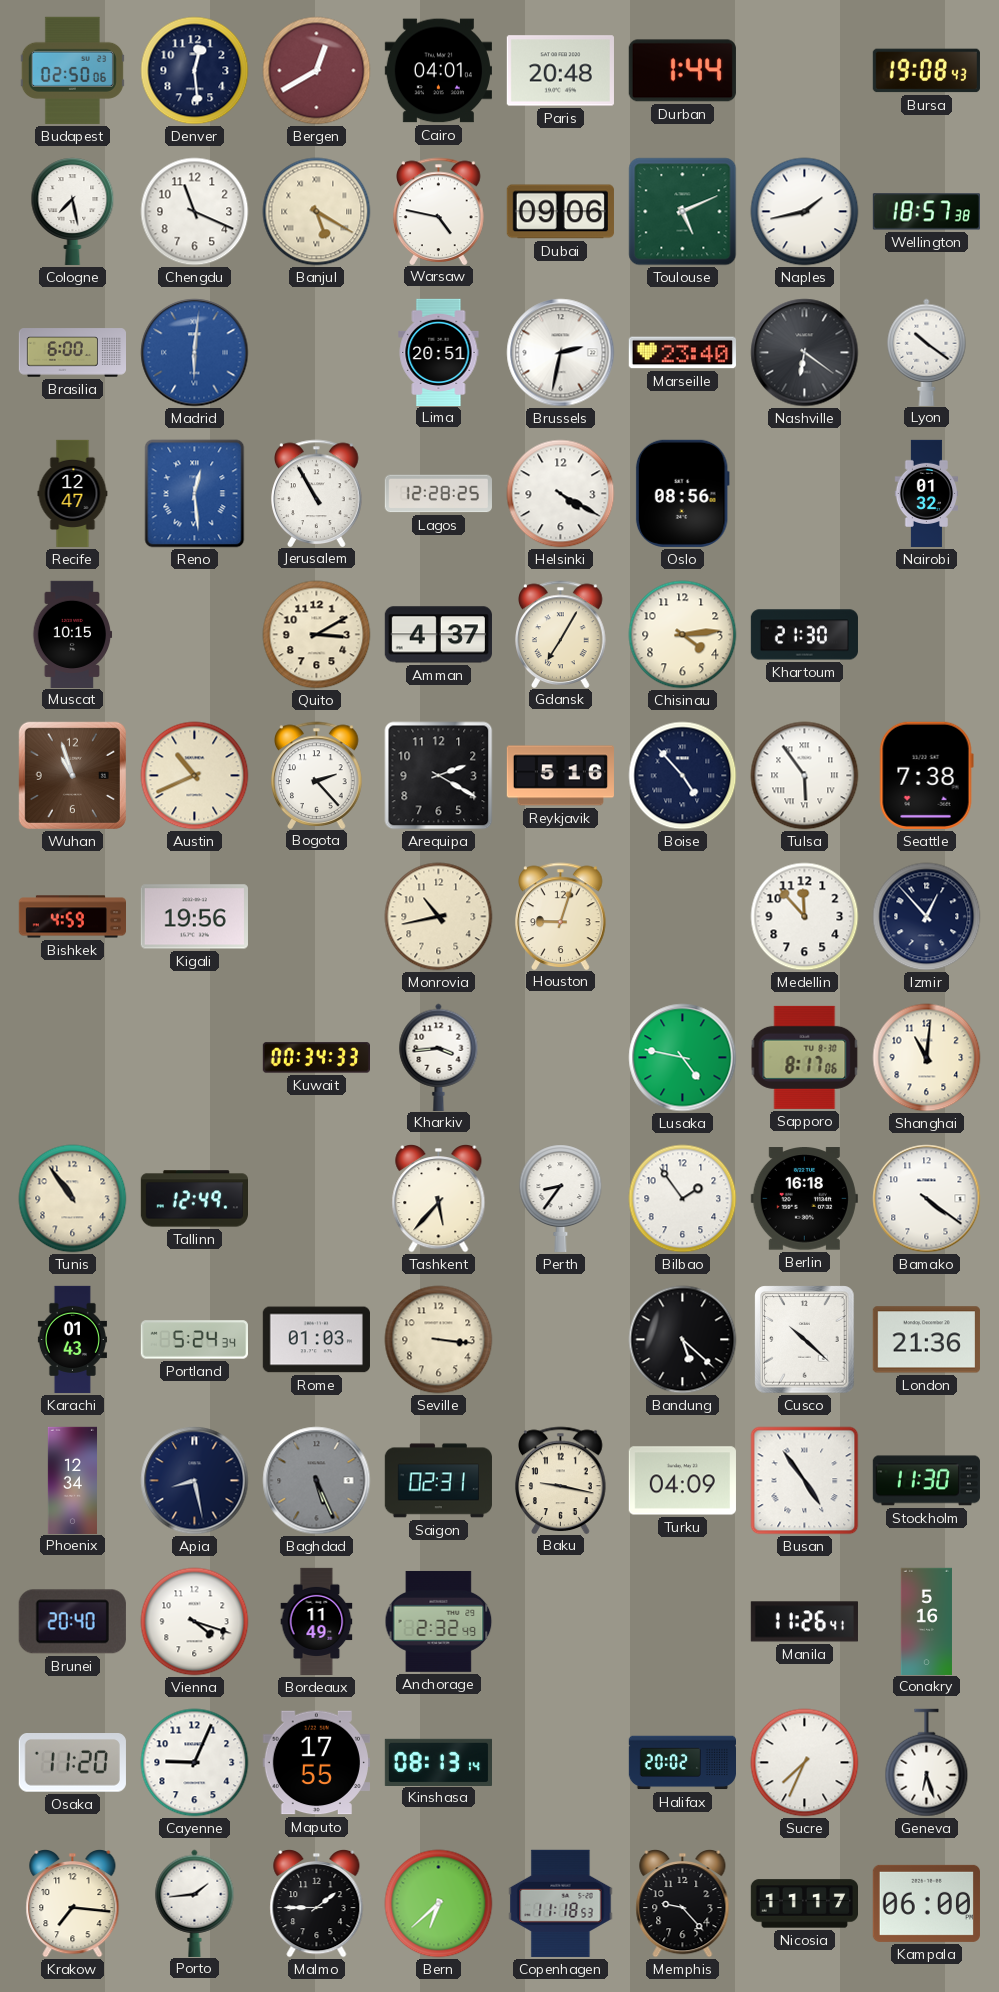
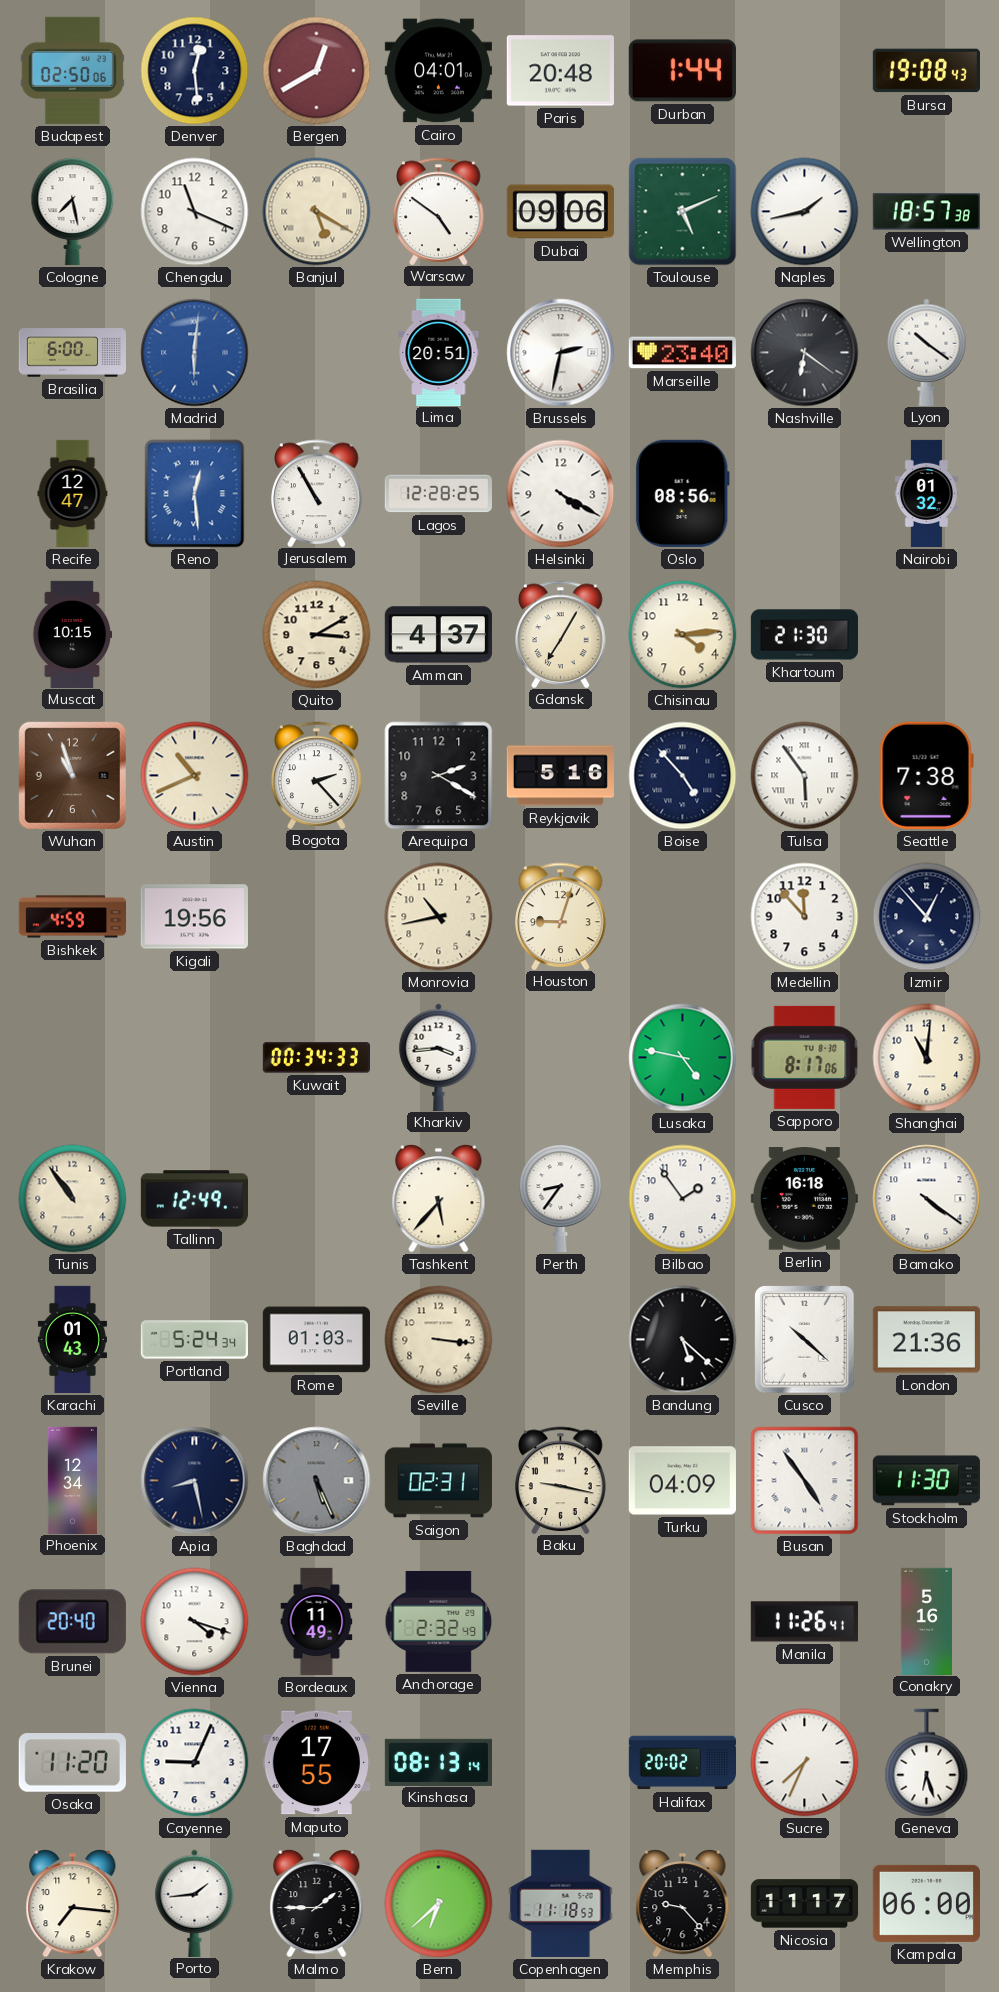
Warsaw: 4:47 -> 4:51 (439, 211)
